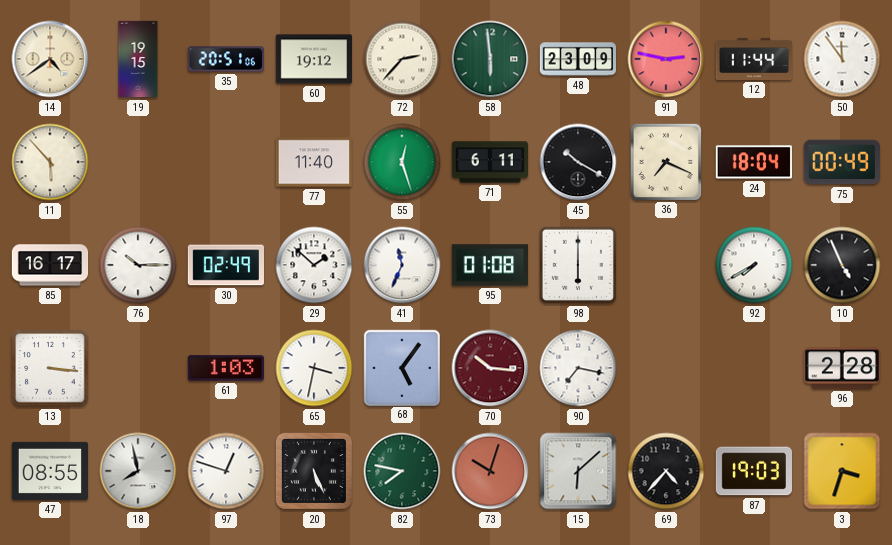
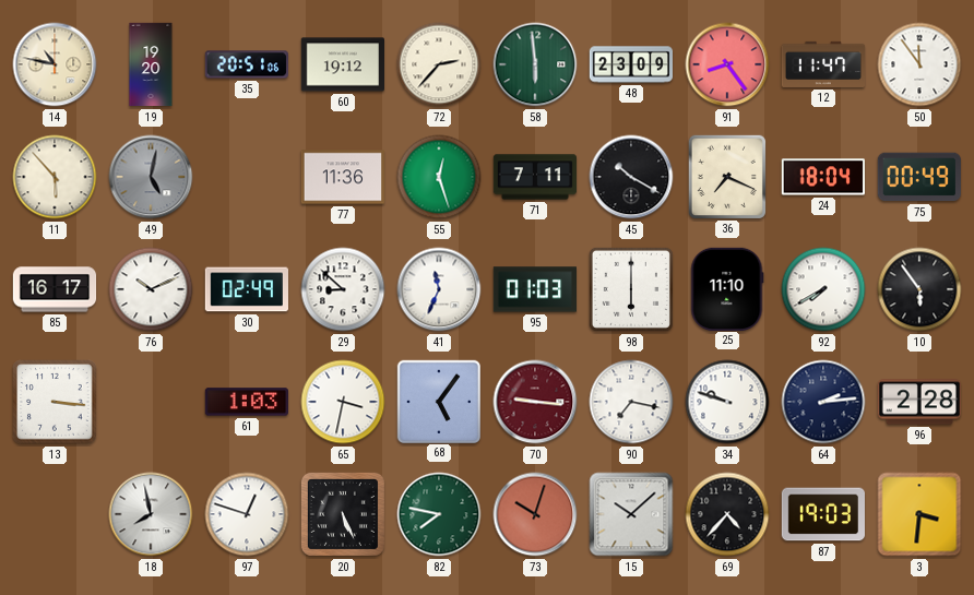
14: 4:39 -> 10:47 (55, 64)
19: 19:15 -> 19:20 (151, 64)
91: 2:47 -> 8:24 (727, 64)
12: 11:44 -> 11:47 (823, 64)
49: none -> 5:02 (151, 177)
77: 11:40 -> 11:36 (342, 177)
71: 6:11 -> 7:11 (535, 177)
76: 10:15 -> 10:11 (151, 289)
29: 1:52 -> 8:52 (343, 289)
95: 01:08 -> 01:03 (534, 289)
25: none -> 11:10 (727, 288)
10: 4:56 -> 5:54 (919, 289)
70: 10:16 -> 9:16 (535, 402)
34: none -> 9:48 (727, 402)
64: none -> 2:14 (823, 402)
47: 08:55 -> none (49, 471)
15: 6:08 -> 10:08 (631, 514)
3: 3:33 -> 3:31 (919, 514)
